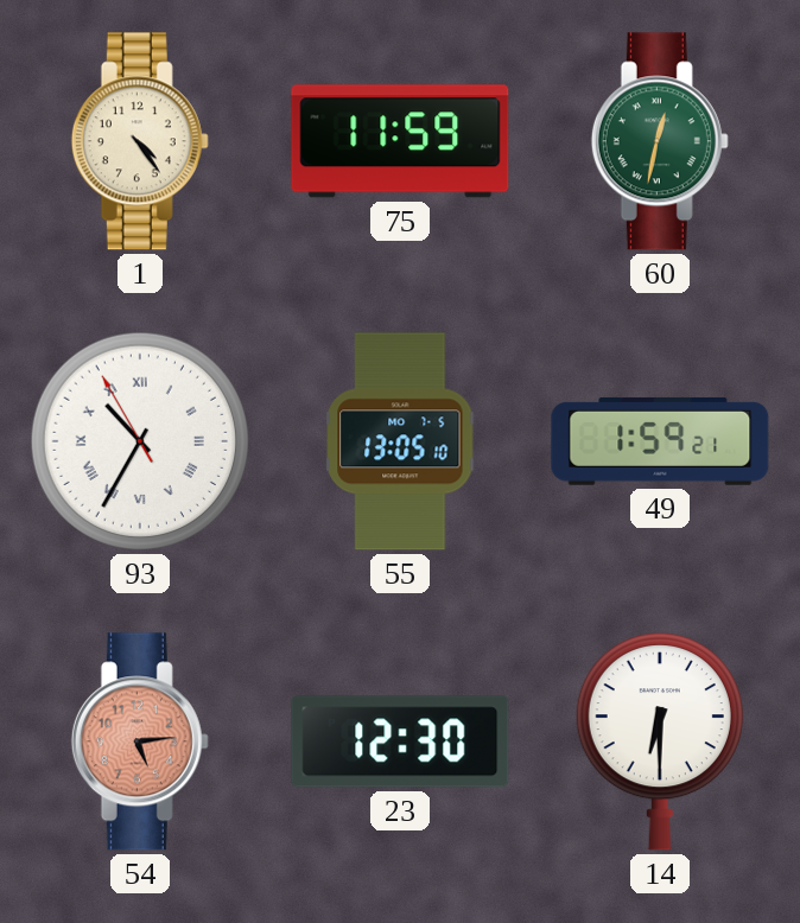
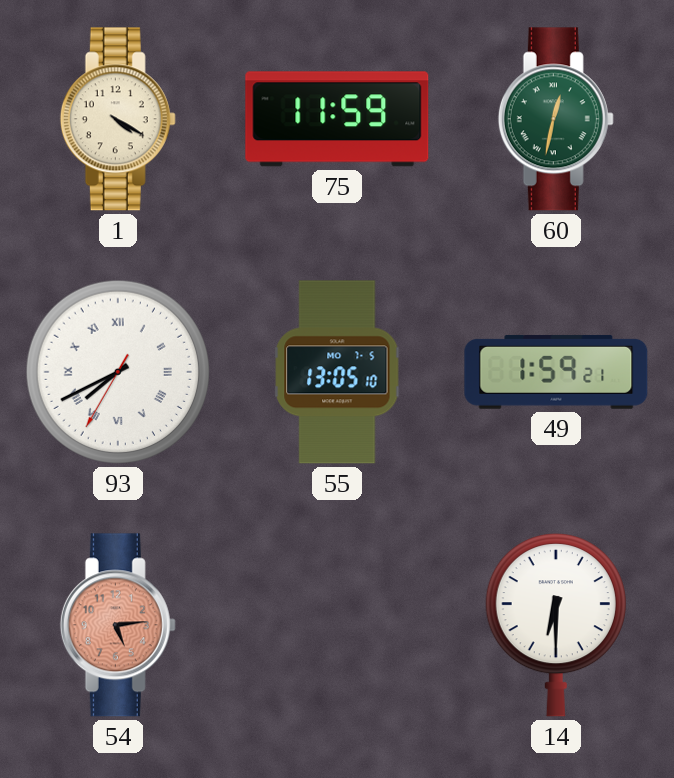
1: 4:24 -> 4:20 (118, 119)
93: 10:34 -> 7:40 (118, 372)
23: 12:30 -> none (400, 741)
